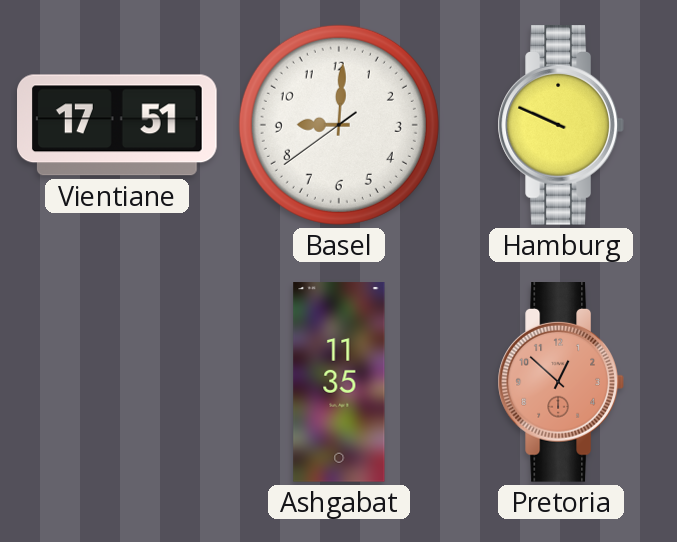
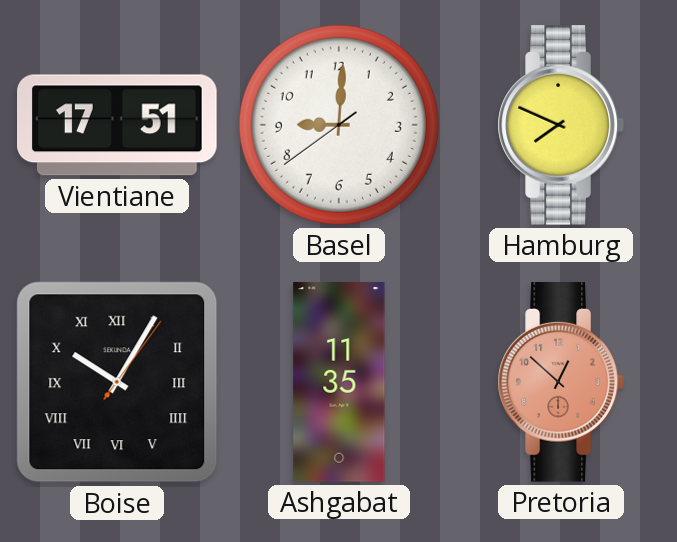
Hamburg: 9:49 -> 7:49 (561, 126)
Boise: none -> 10:05 (117, 382)
